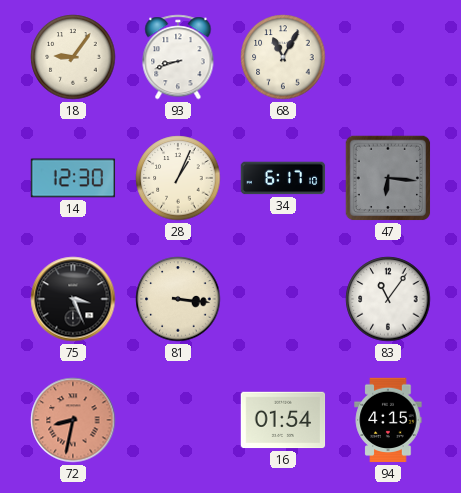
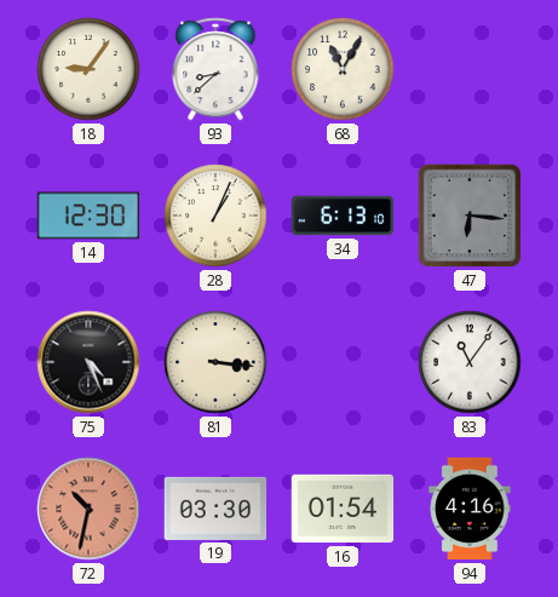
93: 8:42 -> 8:38 (215, 69)
34: 6:17 -> 6:13 (343, 216)
75: 3:26 -> 4:26 (88, 362)
72: 8:32 -> 10:32 (88, 509)
19: none -> 03:30 (215, 509)
94: 4:15 -> 4:16 (470, 509)
